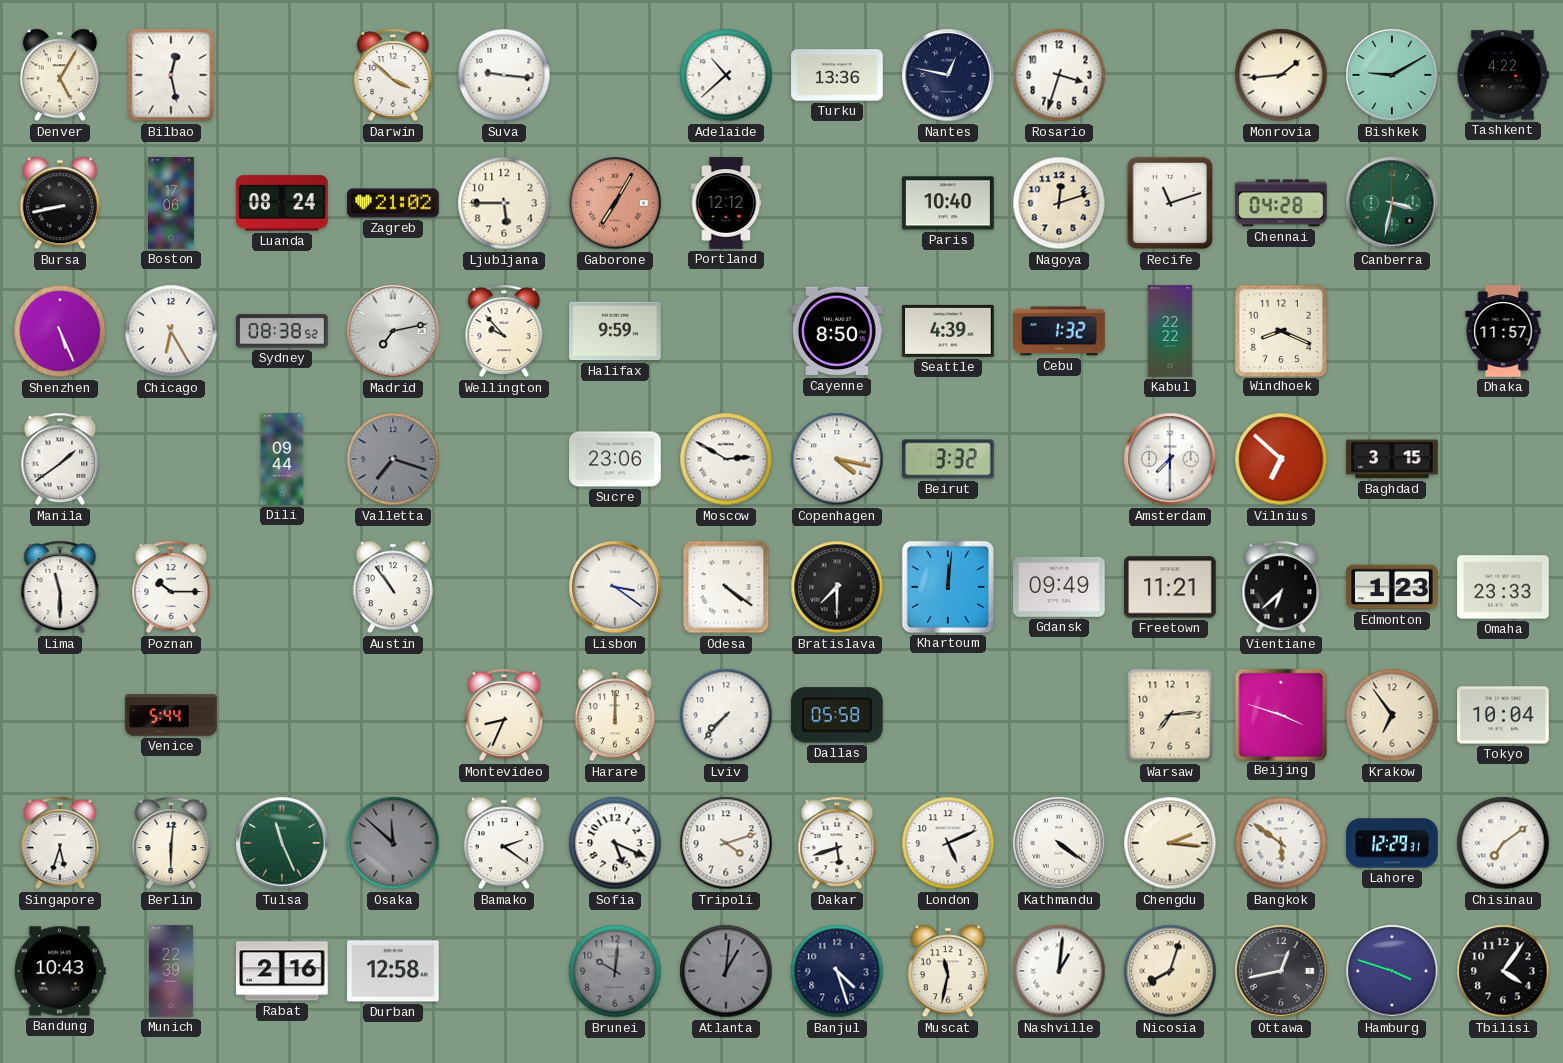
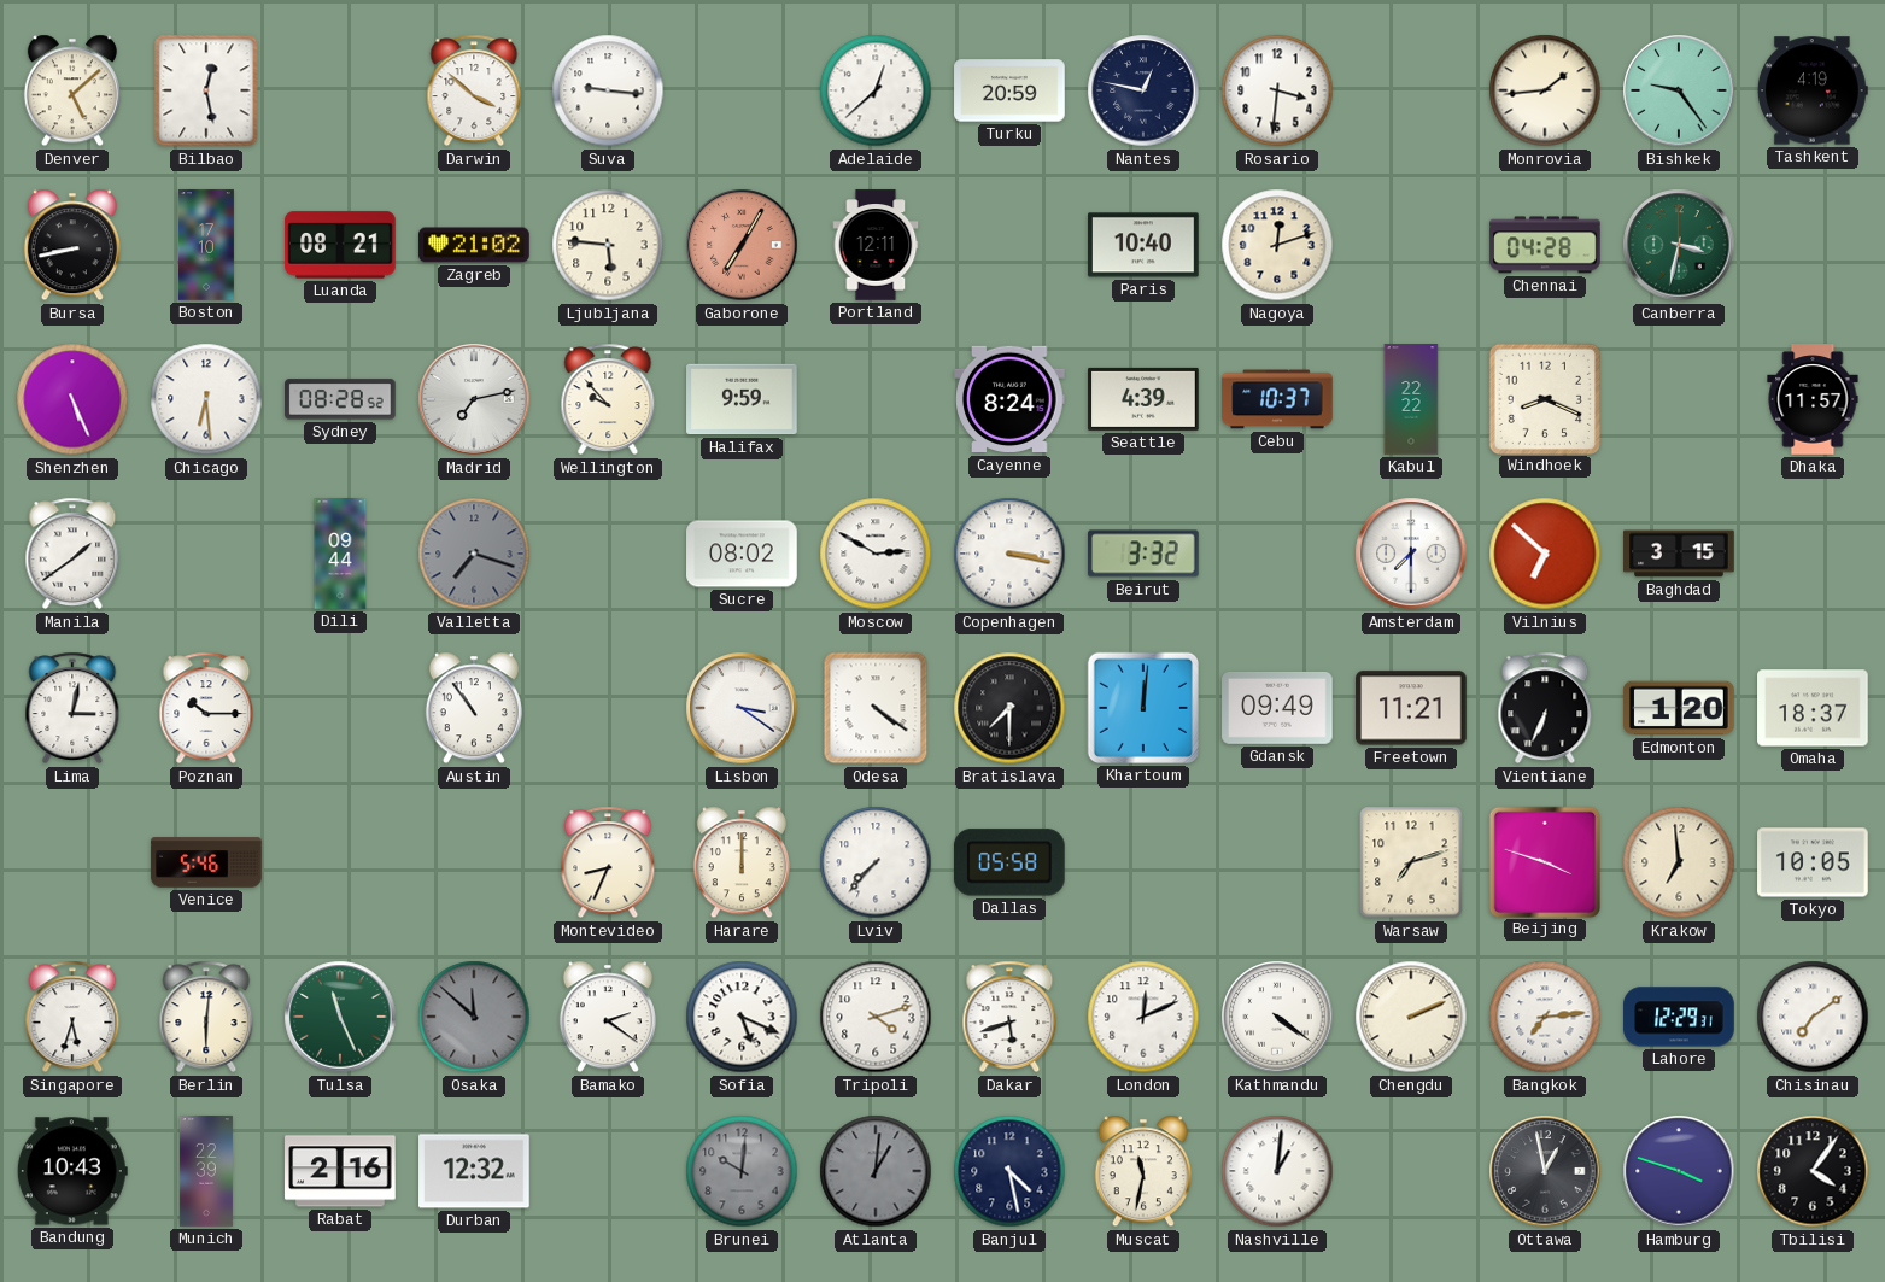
Denver: 5:05 -> 5:08 (72, 90)
Adelaide: 10:38 -> 12:38 (876, 90)
Turku: 13:36 -> 20:59 (1009, 90)
Rosario: 3:33 -> 3:31 (1277, 90)
Bishkek: 9:10 -> 9:24 (1679, 90)
Tashkent: 4:22 -> 4:19 (1814, 90)
Boston: 17:06 -> 17:10 (206, 245)
Luanda: 08:24 -> 08:21 (340, 245)
Ljubljana: 5:45 -> 5:46 (608, 245)
Portland: 12:12 -> 12:11 (876, 245)
Recife: 11:12 -> none (1170, 203)
Chicago: 6:25 -> 6:29 (206, 399)
Sydney: 08:38 -> 08:28 (340, 399)
Cayenne: 8:50 -> 8:24 (1009, 399)
Cebu: 1:32 -> 10:37 (1277, 399)
Sucre: 23:06 -> 08:02 (742, 554)
Copenhagen: 4:17 -> 3:17 (1009, 554)
Lima: 11:30 -> 3:02 (72, 708)
Vientiane: 6:38 -> 6:34 (1545, 708)
Edmonton: 1:23 -> 1:20 (1679, 708)
Omaha: 23:33 -> 18:37 (1813, 708)
Venice: 5:44 -> 5:46 (206, 862)
Warsaw: 7:14 -> 7:12 (1411, 862)
Krakow: 6:54 -> 6:59 (1679, 862)
Tokyo: 10:04 -> 10:05 (1813, 862)
London: 5:11 -> 12:11 (1143, 1017)
Chengdu: 2:16 -> 2:11 (1411, 1017)
Bangkok: 5:51 -> 7:14 (1545, 1017)
Durban: 12:58 -> 12:32 (474, 1171)
Banjul: 4:27 -> 4:28 (1009, 1171)
Nicosia: 8:03 -> none (1170, 971)
Ottawa: 12:43 -> 12:58 (1545, 1171)
